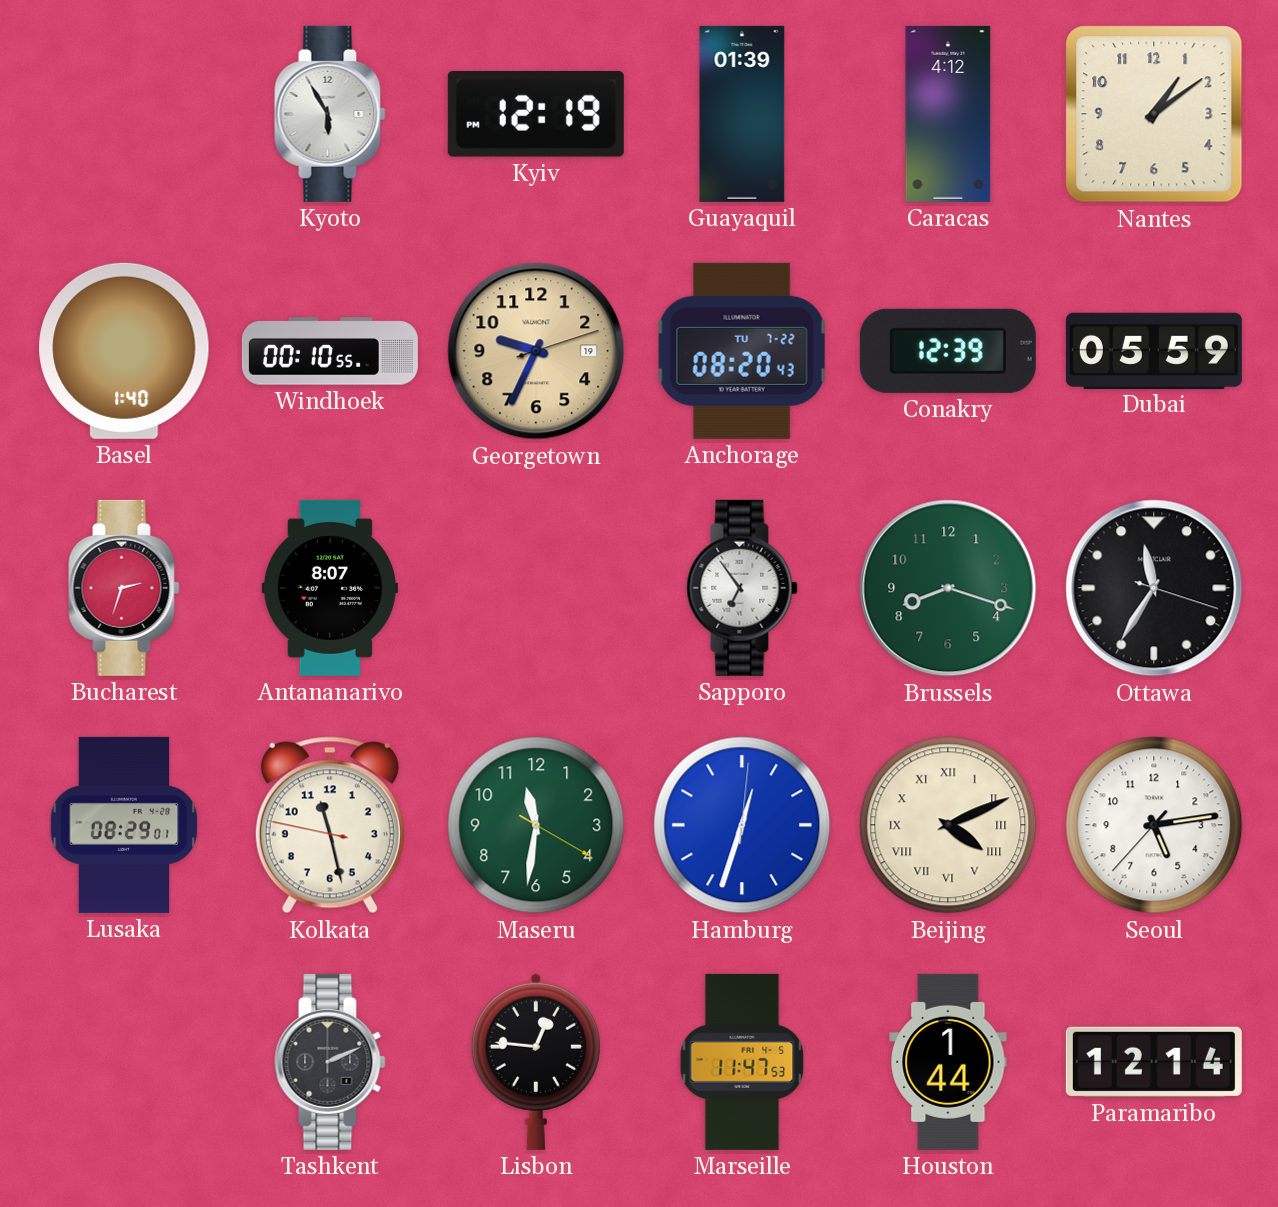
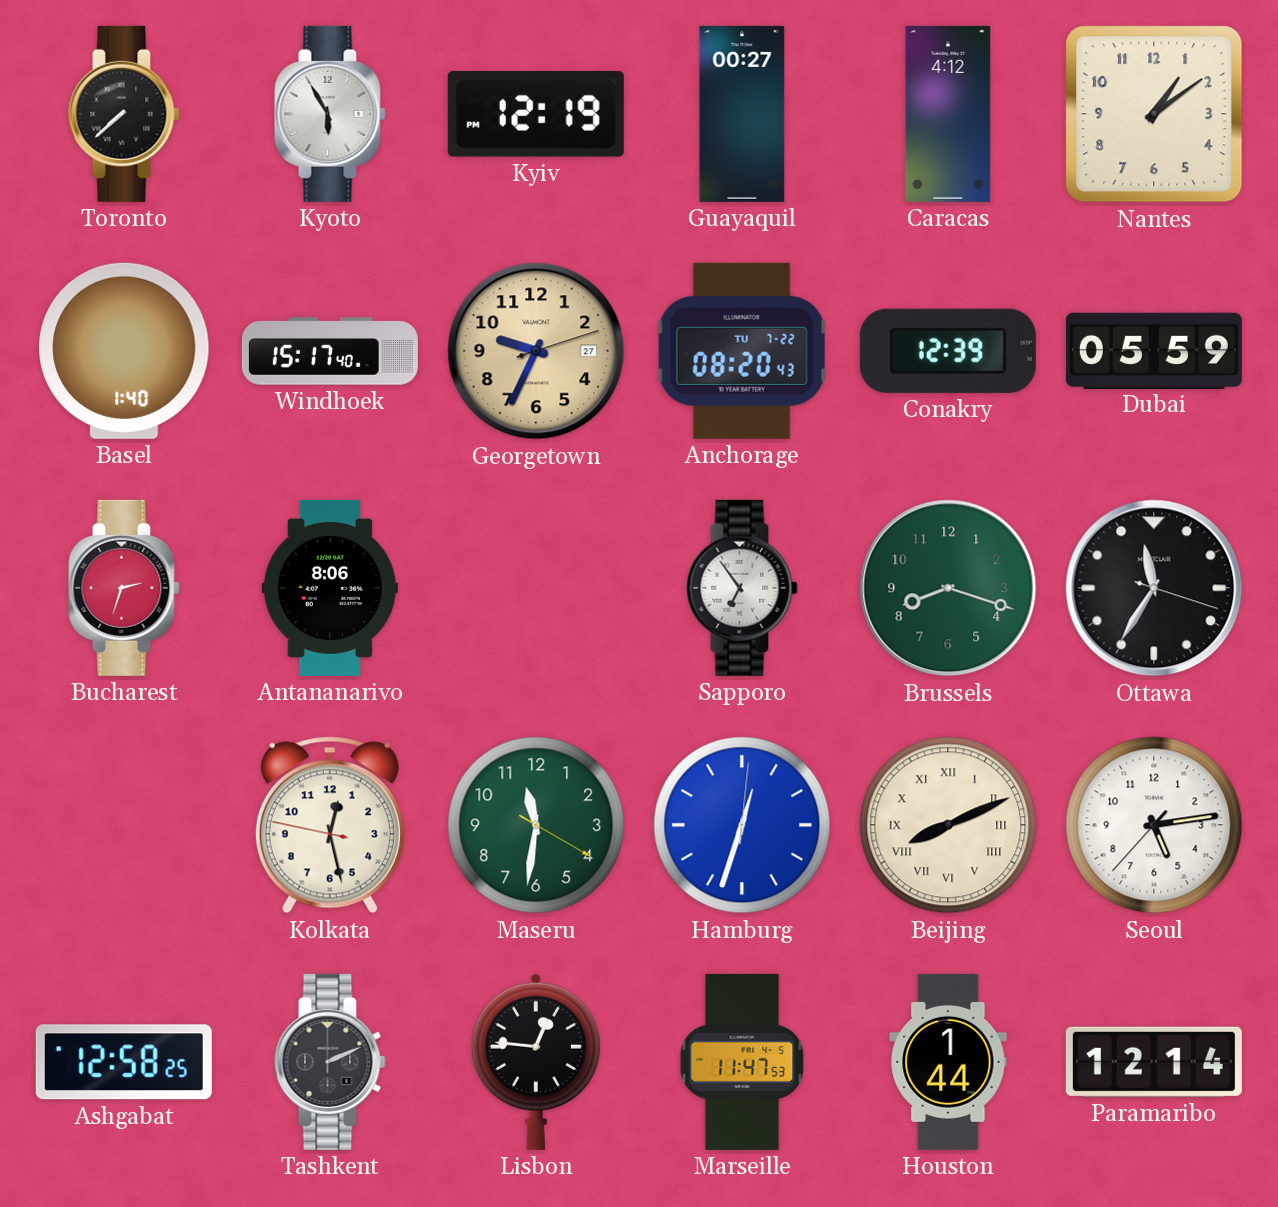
Toronto: none -> 7:38 (124, 114)
Guayaquil: 01:39 -> 00:27 (742, 114)
Windhoek: 00:10 -> 15:17 (330, 351)
Georgetown date: 19 -> 27 (536, 351)
Antananarivo: 8:07 -> 8:06 (330, 588)
Lusaka: 08:29 -> none (124, 825)
Kolkata: 11:27 -> 12:27 (330, 825)
Beijing: 4:11 -> 8:11 (948, 825)
Ashgabat: none -> 12:58 (124, 1062)
